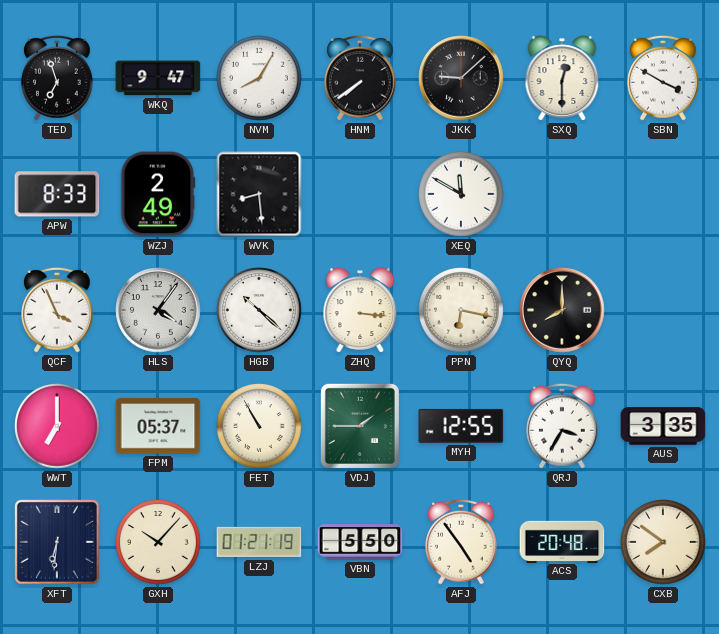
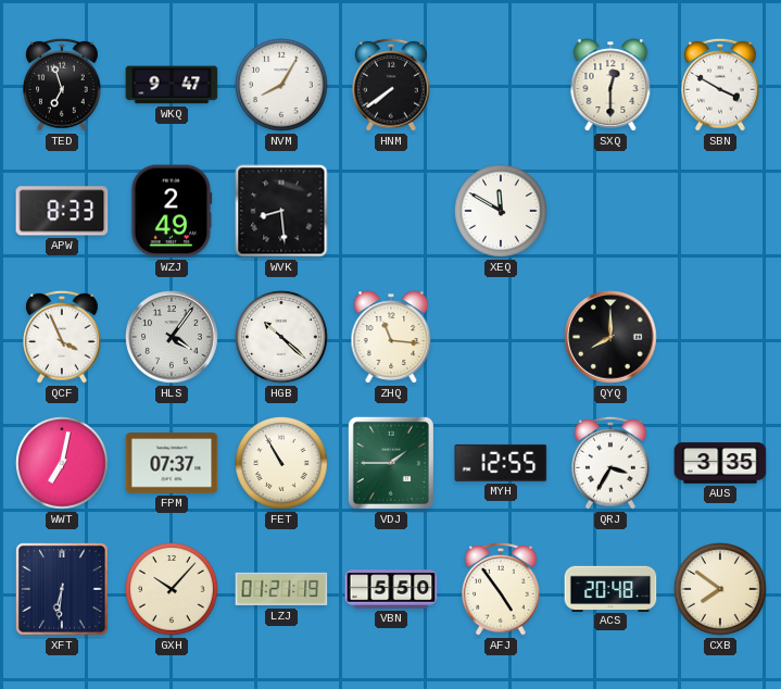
JKK: 9:08 -> none (461, 78)
ZHQ: 3:16 -> 11:16 (391, 337)
PPN: 6:17 -> none (462, 311)
WWT: 7:00 -> 7:02 (63, 464)
FPM: 05:37 -> 07:37 (172, 463)
